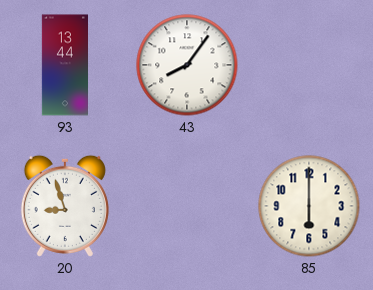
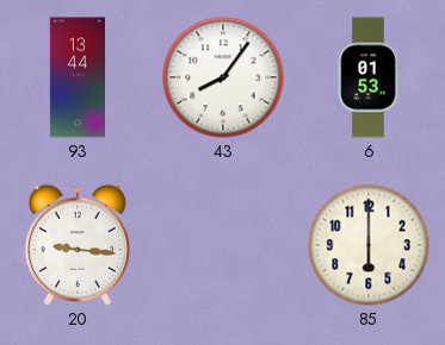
6: none -> 01:53 (369, 77)
20: 8:57 -> 9:16 (78, 245)
